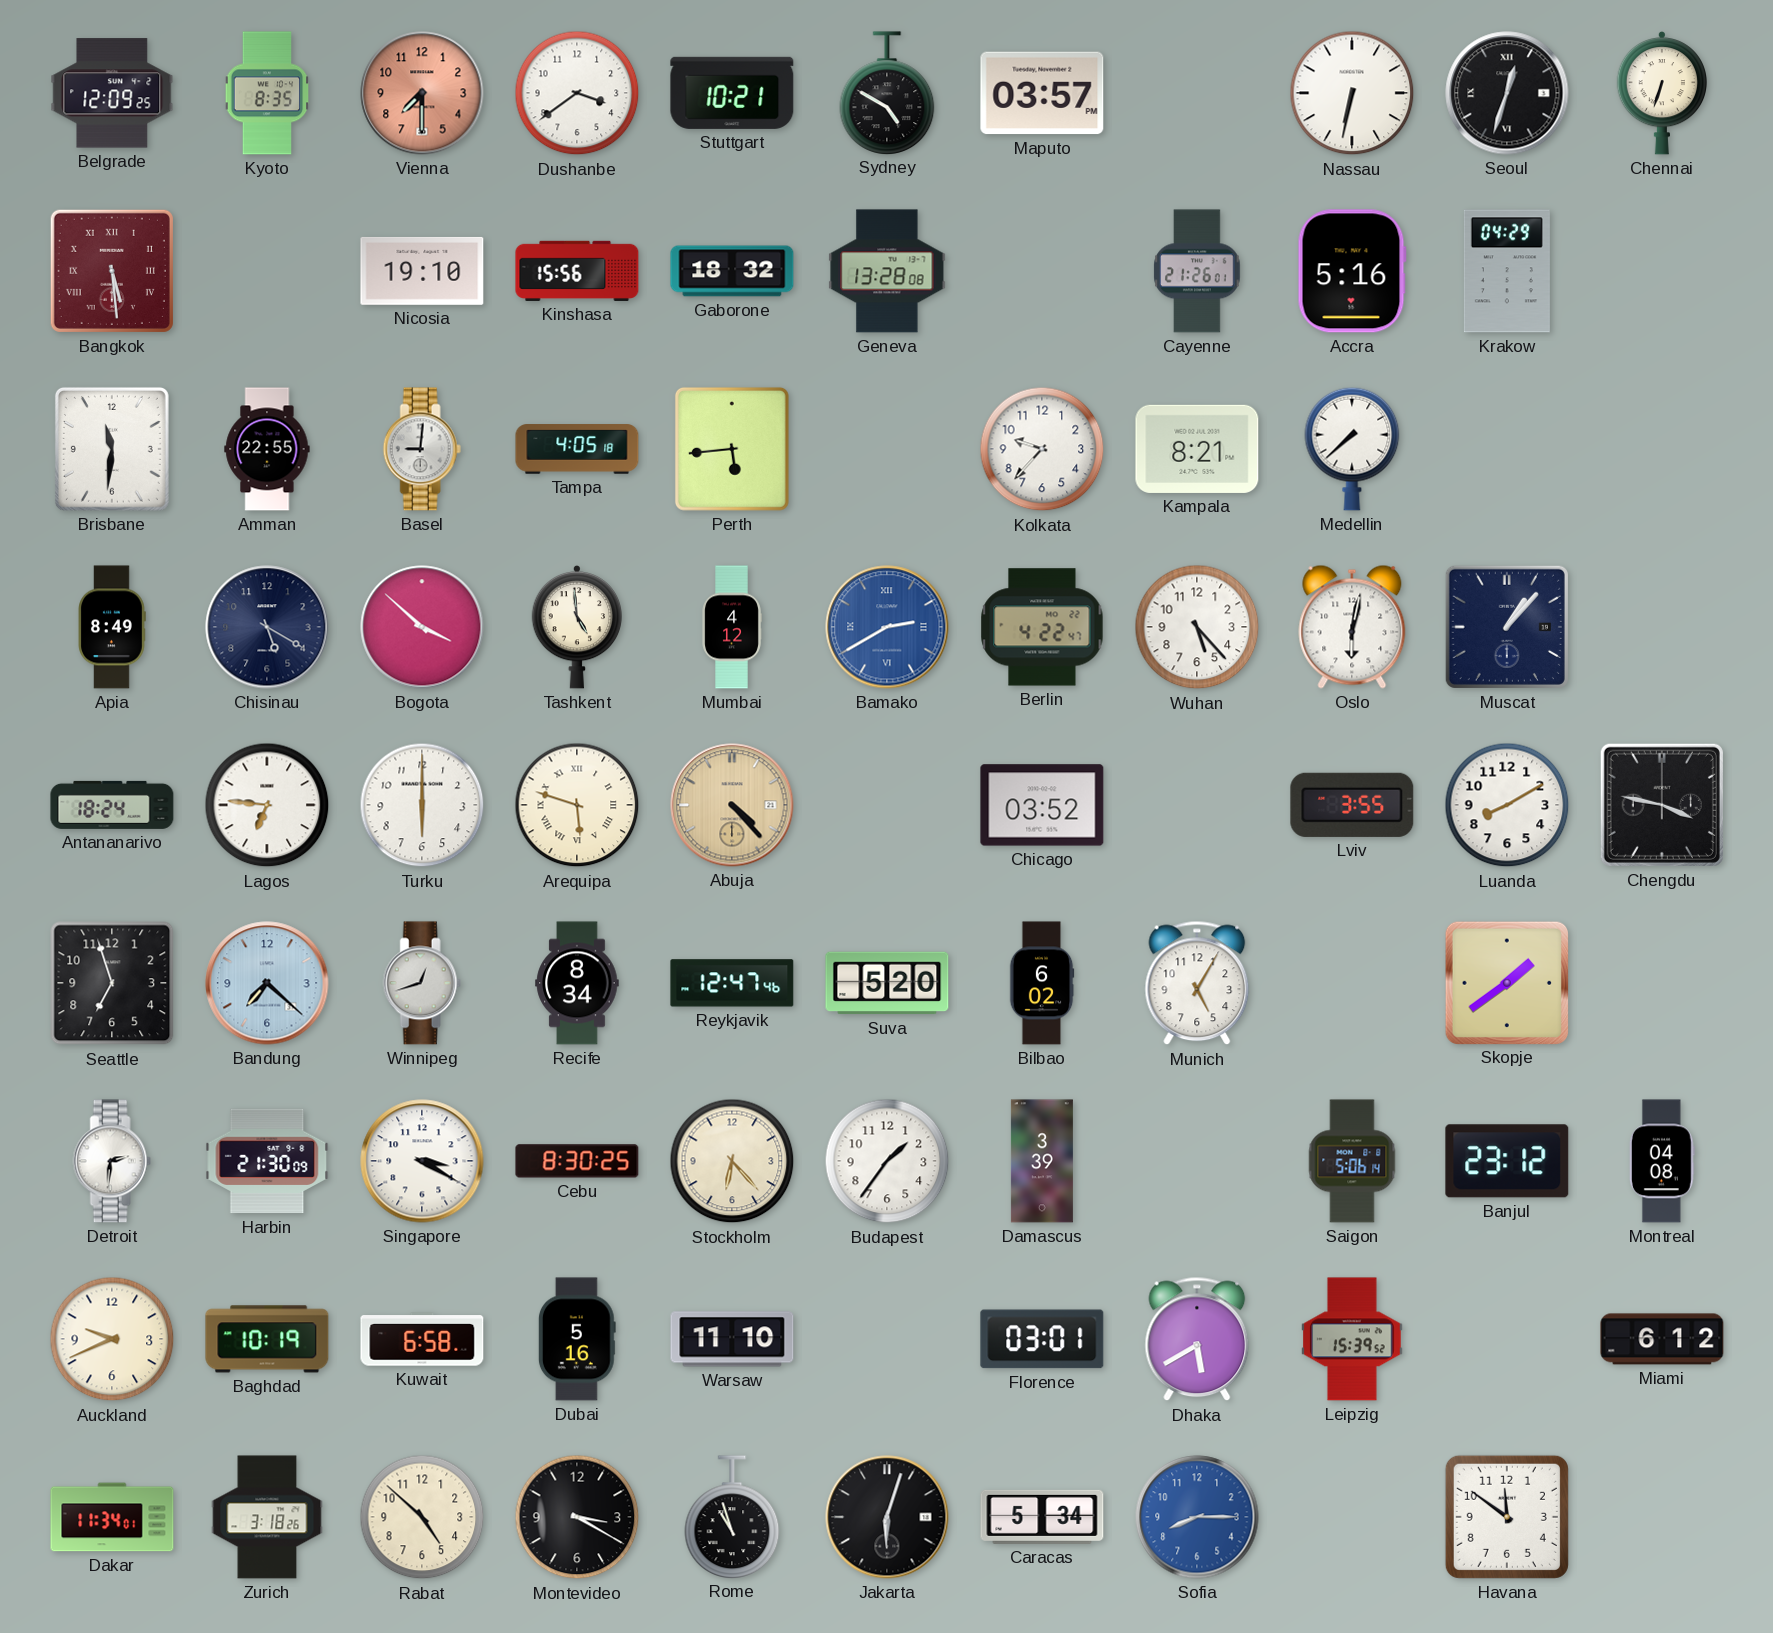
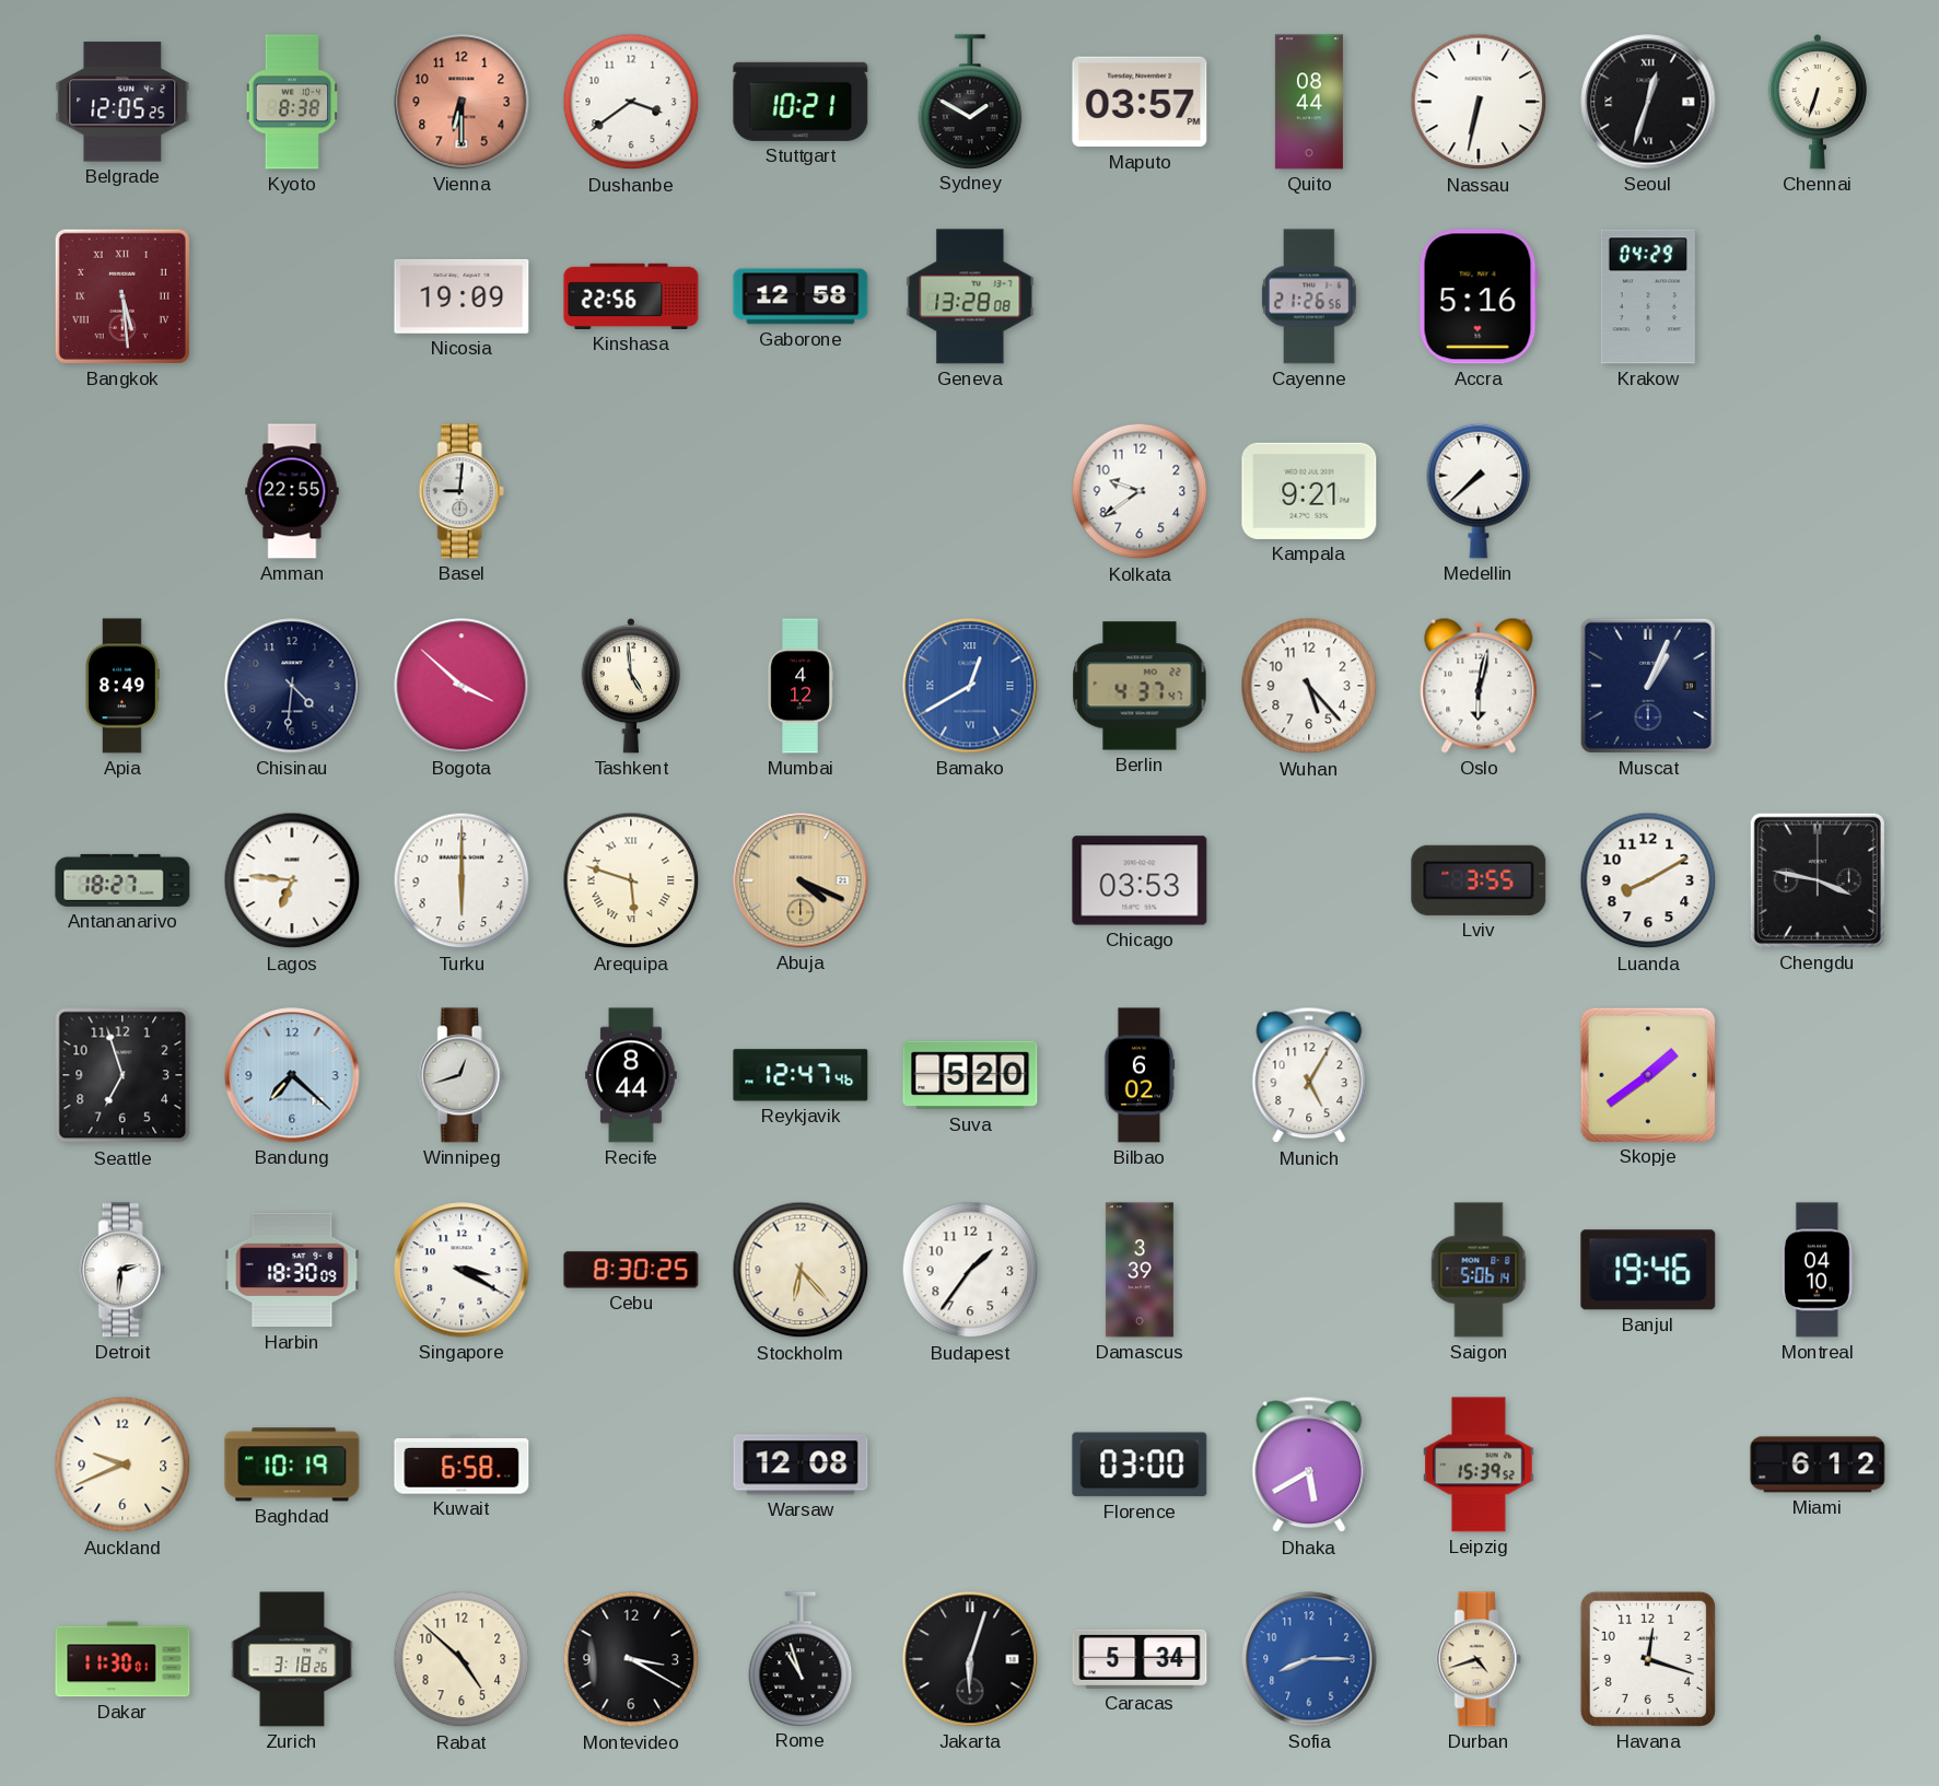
Belgrade: 12:09 -> 12:05 (122, 102)
Kyoto: 8:35 -> 8:38 (292, 102)
Vienna: 7:30 -> 6:30 (462, 102)
Sydney: 4:50 -> 1:50 (970, 102)
Quito: none -> 08:44 (1309, 102)
Nicosia: 19:10 -> 19:09 (462, 296)
Kinshasa: 15:56 -> 22:56 (631, 296)
Gaborone: 18:32 -> 12:58 (801, 296)
Cayenne: 21:26:01 -> 21:26:56 (1309, 296)
Brisbane: 11:31 -> none (112, 449)
Tampa: 4:05 -> none (577, 449)
Perth: 5:44 -> none (732, 449)
Kolkata: 9:37 -> 9:39 (1140, 491)
Kampala: 8:21 -> 9:21 (1309, 491)
Chisinau: 5:20 -> 4:31 (292, 686)
Bamako: 2:40 -> 12:40 (970, 686)
Berlin: 4:22 -> 4:37 (1140, 686)
Muscat: 1:07 -> 1:04 (1648, 686)
Antananarivo: 18:24 -> 18:27 (122, 880)
Abuja: 4:23 -> 4:19 (801, 880)
Chicago: 03:52 -> 03:53 (1140, 880)
Recife: 8:34 -> 8:44 (631, 1075)
Harbin: 21:30 -> 18:30 (292, 1270)
Banjul: 23:12 -> 19:46 (1648, 1270)
Montreal: 04:08 -> 04:10 (1818, 1270)
Dubai: 5:16 -> none (577, 1339)
Warsaw: 11:10 -> 12:08 (801, 1464)
Florence: 03:01 -> 03:00 (1140, 1464)
Dakar: 11:34 -> 11:30 (122, 1659)
Durban: none -> 4:42 (1479, 1659)
Havana: 11:51 -> 12:18 (1648, 1659)
